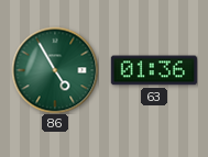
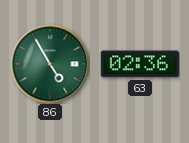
63: 01:36 -> 02:36 (140, 64)
